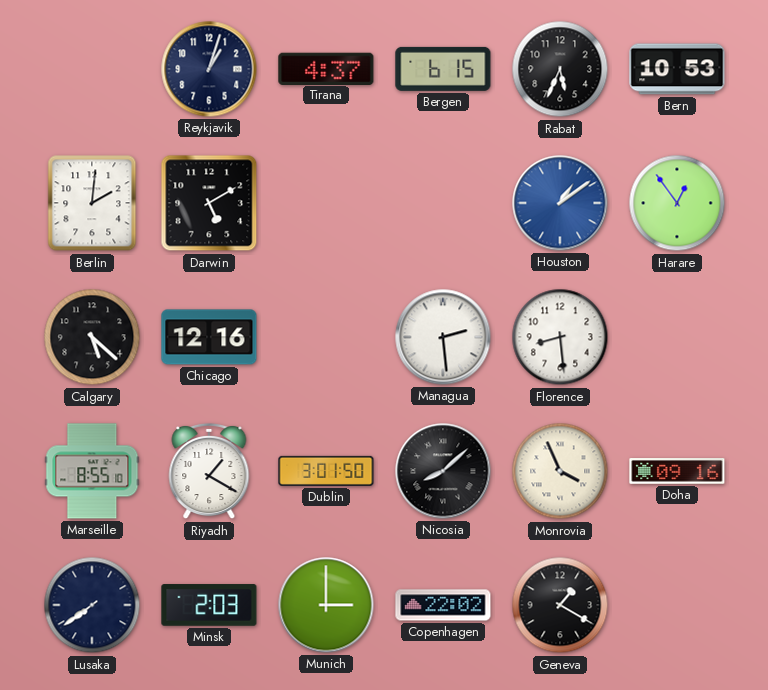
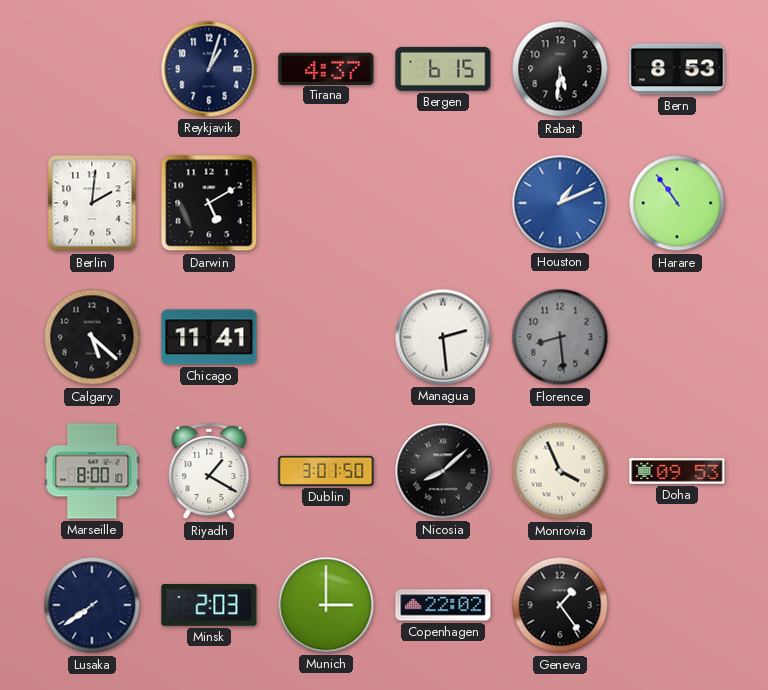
Rabat: 5:34 -> 5:31 (560, 69)
Bern: 10:53 -> 8:53 (677, 69)
Houston: 1:09 -> 1:11 (560, 203)
Harare: 12:54 -> 10:54 (677, 203)
Chicago: 12:16 -> 11:41 (209, 337)
Florence dial: white -> grey (560, 337)
Marseille: 8:55 -> 8:00 (92, 471)
Doha: 09:16 -> 09:53 (677, 471)
Geneva: 1:20 -> 1:24 (560, 605)
